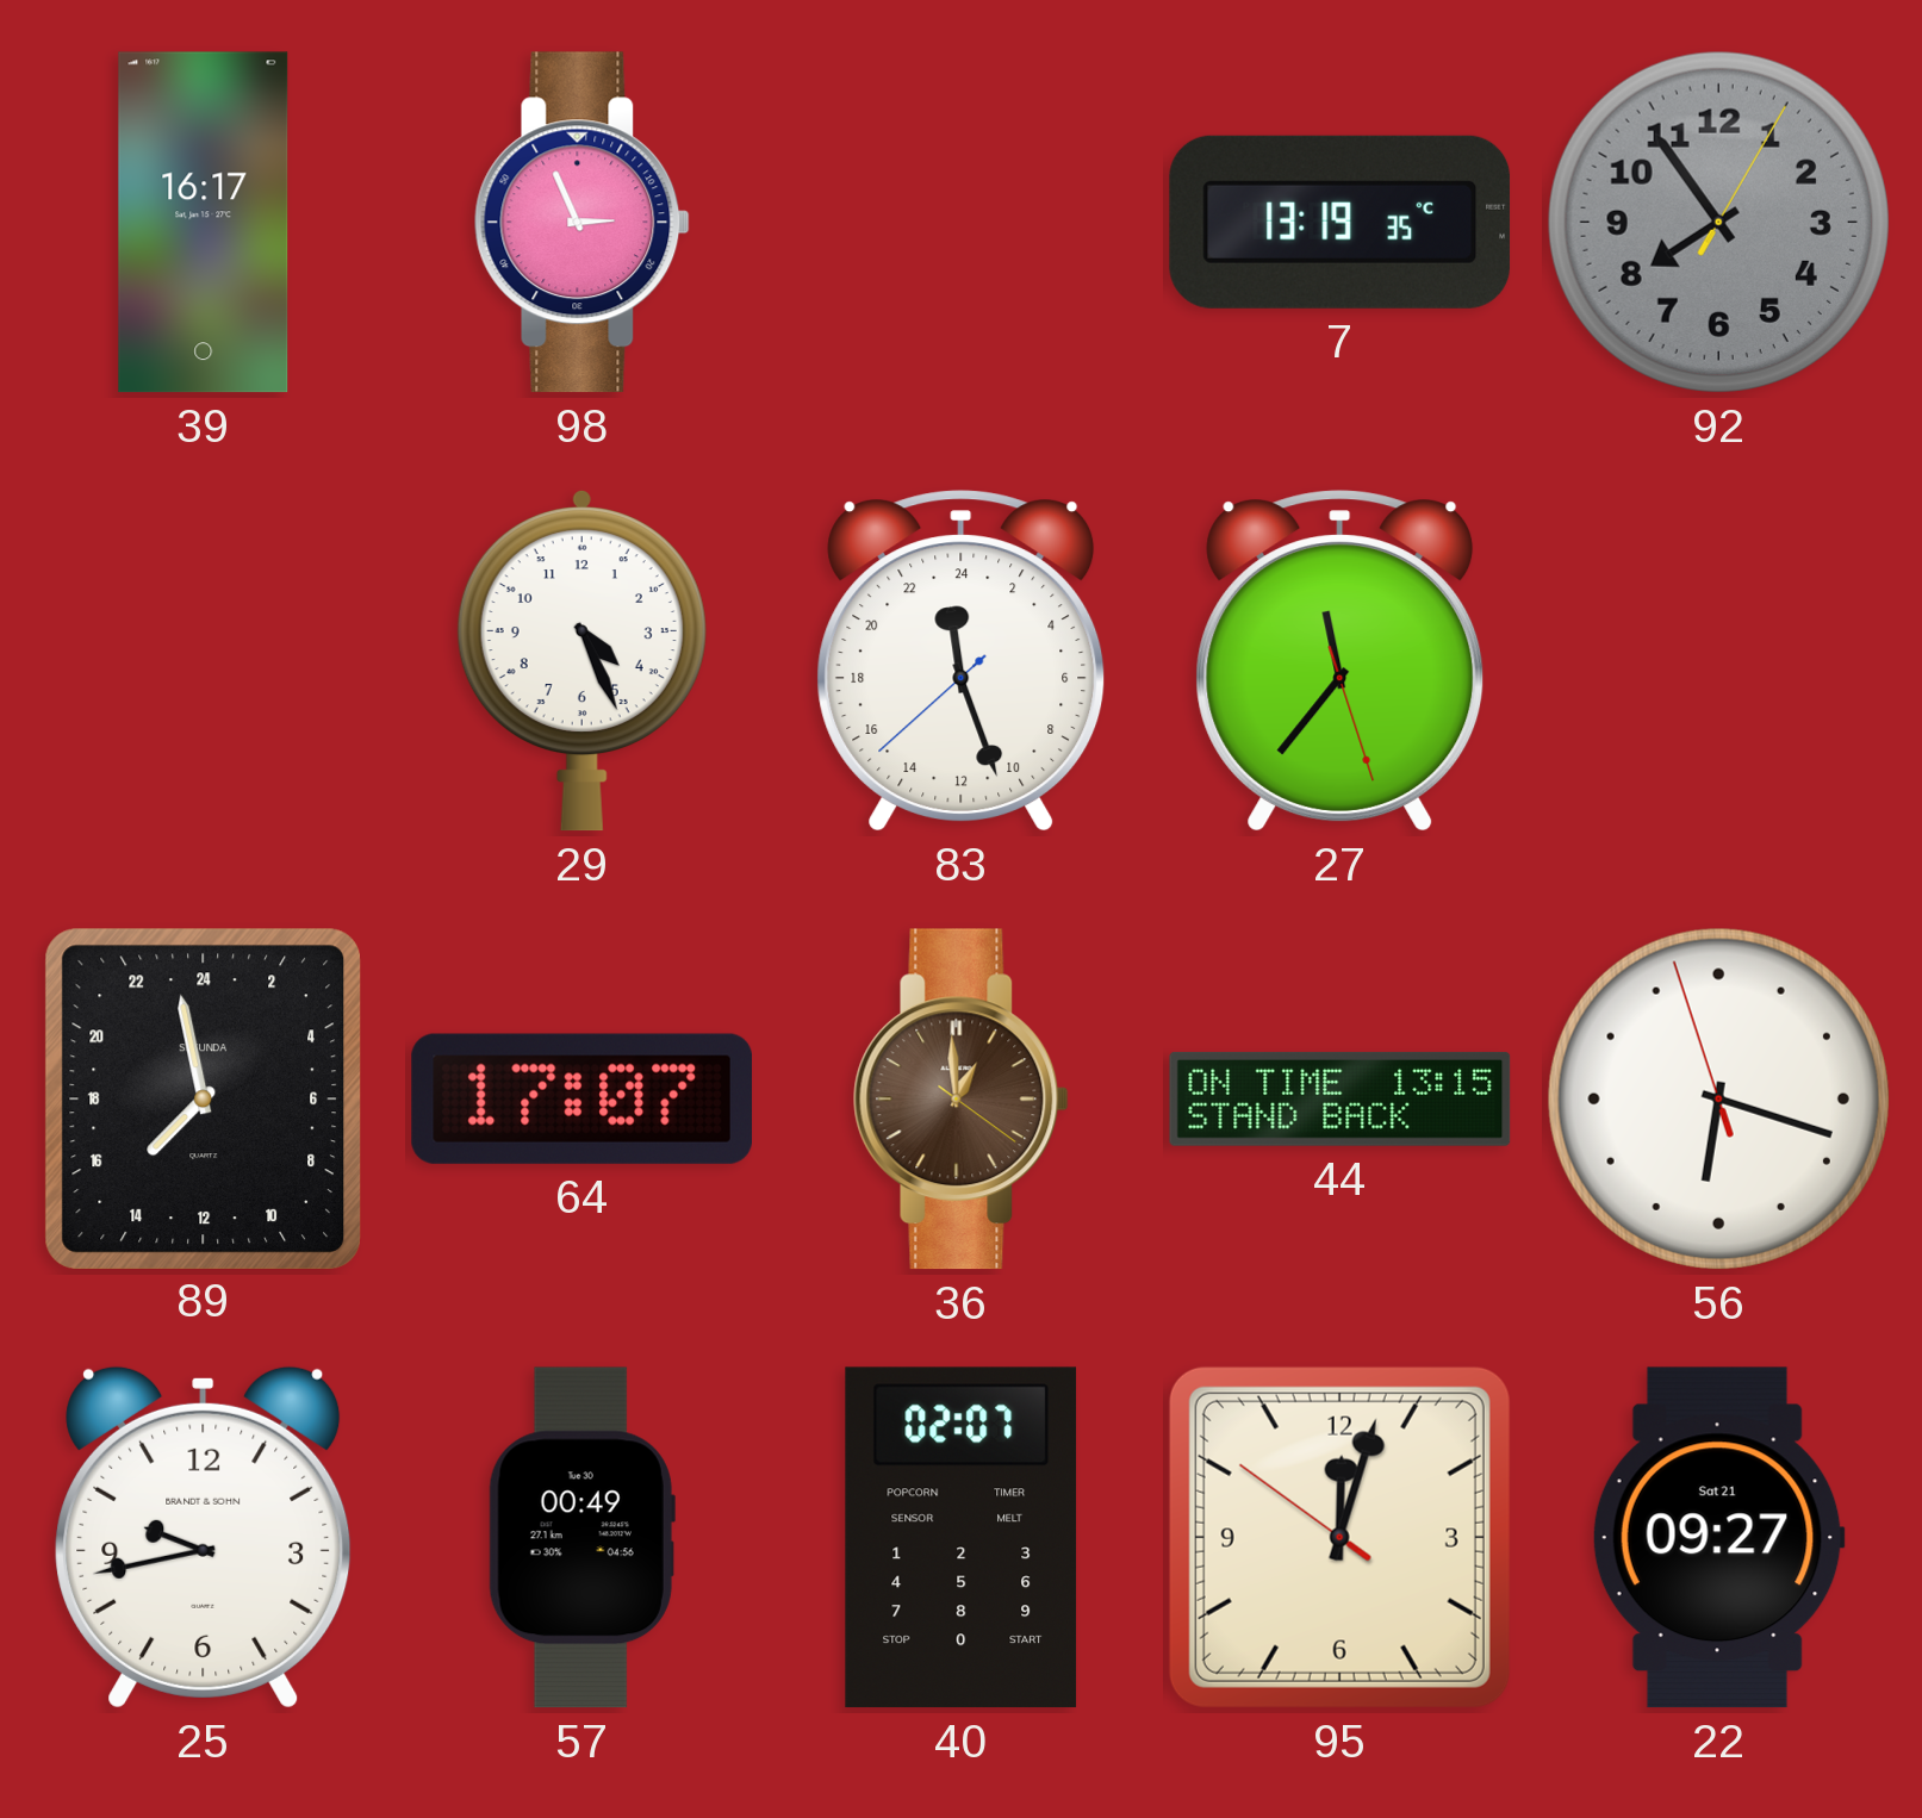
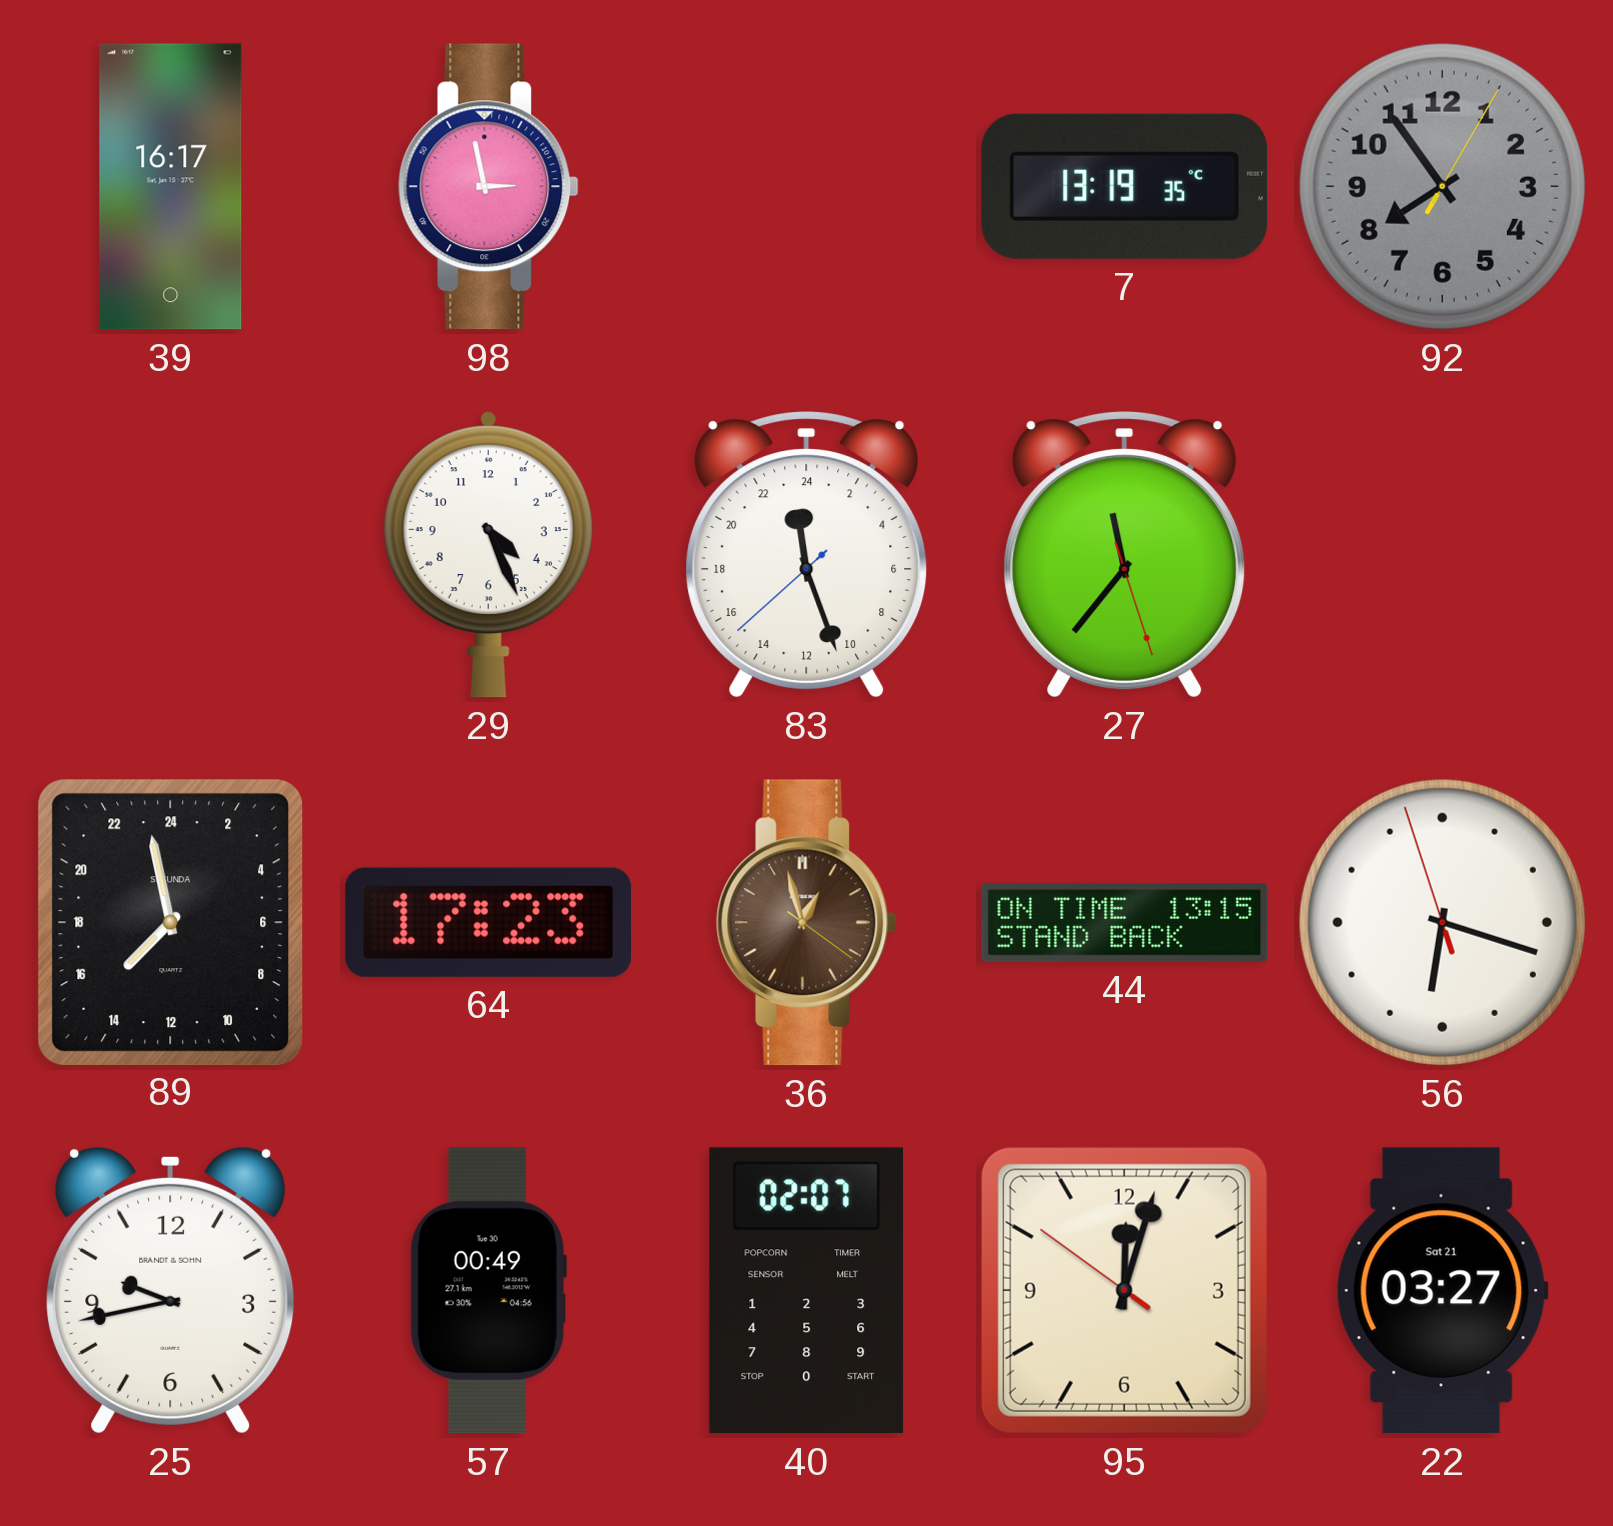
98: 2:56 -> 2:58 (488, 187)
64: 17:07 -> 17:23 (488, 922)
36: 12:59 -> 12:57 (806, 923)
22: 09:27 -> 03:27 (1442, 1291)
